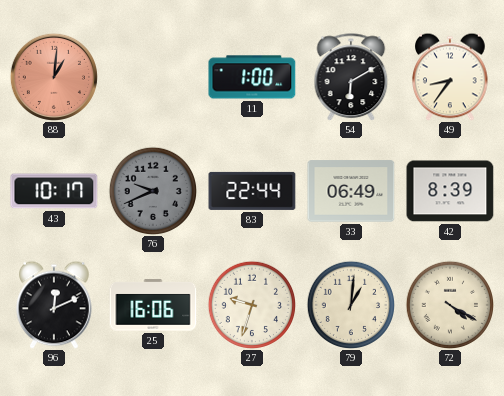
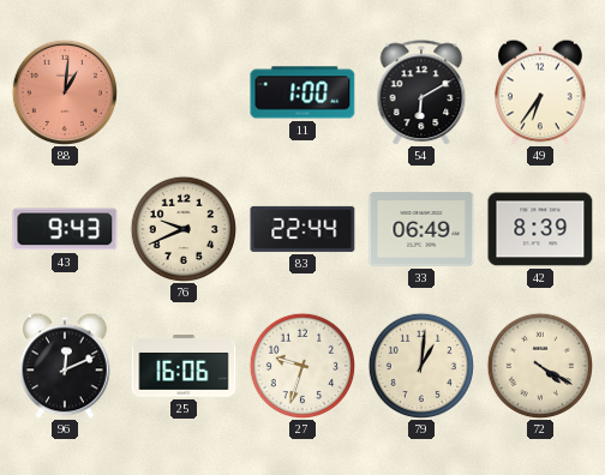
49: 8:36 -> 6:36 (541, 92)
43: 10:17 -> 9:43 (65, 229)
76 dial: grey -> cream (182, 228)
